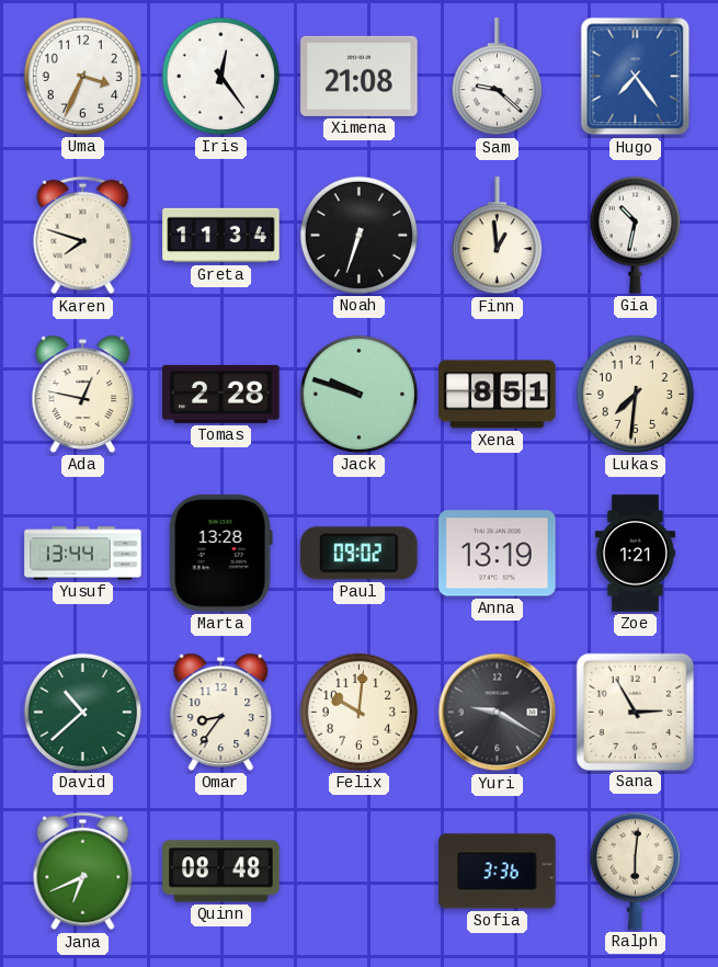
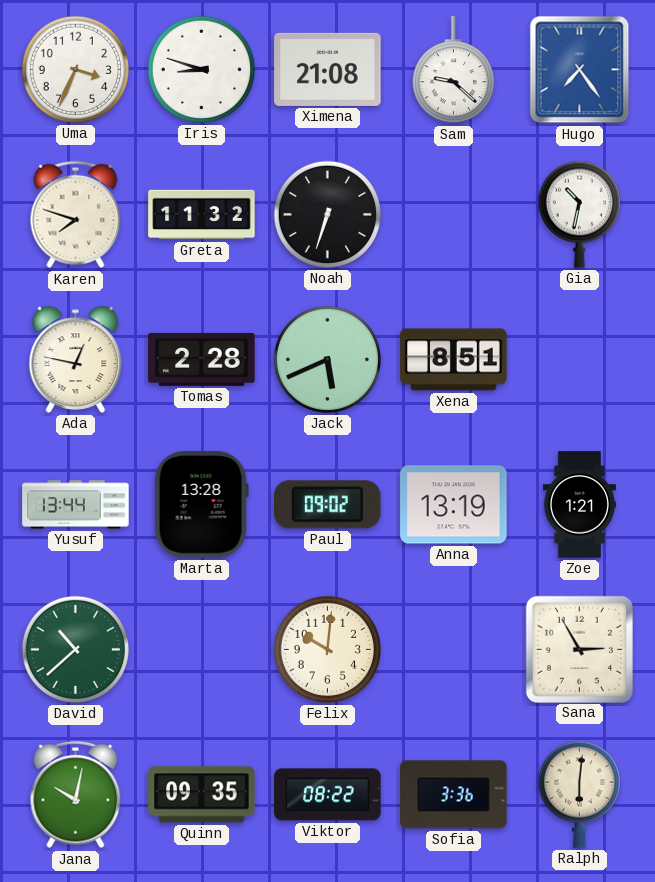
Iris: 12:24 -> 8:48 (201, 69)
Greta: 11:34 -> 11:32 (202, 215)
Finn: 12:59 -> none (497, 236)
Jack: 9:48 -> 5:41 (327, 359)
Lukas: 7:31 -> none (635, 394)
Omar: 8:36 -> none (221, 712)
Yuri: 9:20 -> none (498, 713)
Jana: 6:41 -> 10:02 (76, 795)
Quinn: 08:48 -> 09:35 (202, 795)
Viktor: none -> 08:22 (328, 795)
